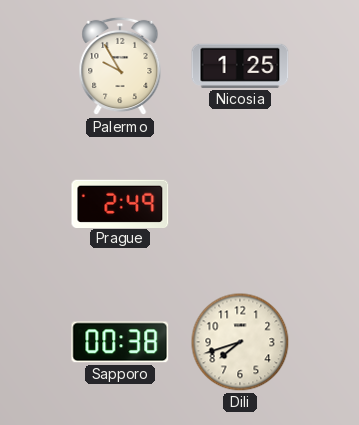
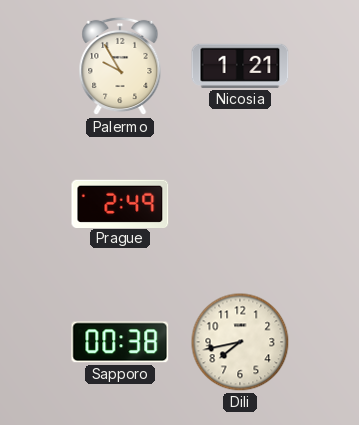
Nicosia: 1:25 -> 1:21 (240, 66)
Dili: 7:42 -> 7:43 (240, 342)
